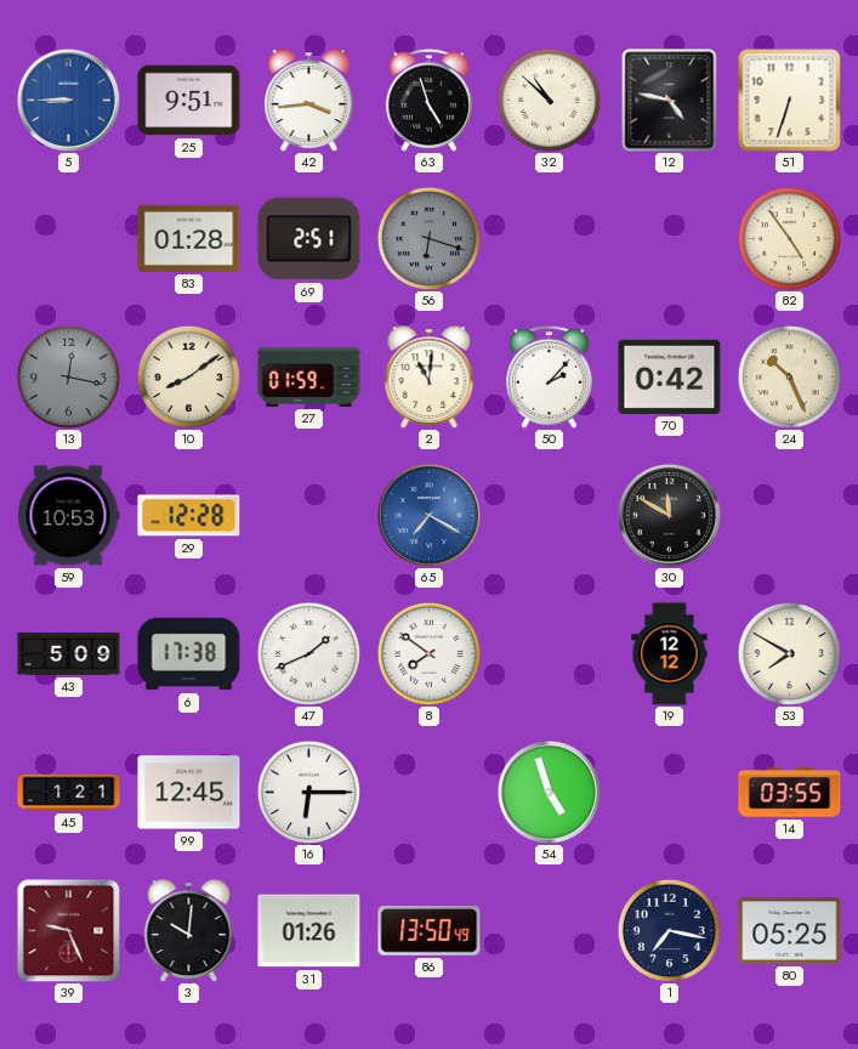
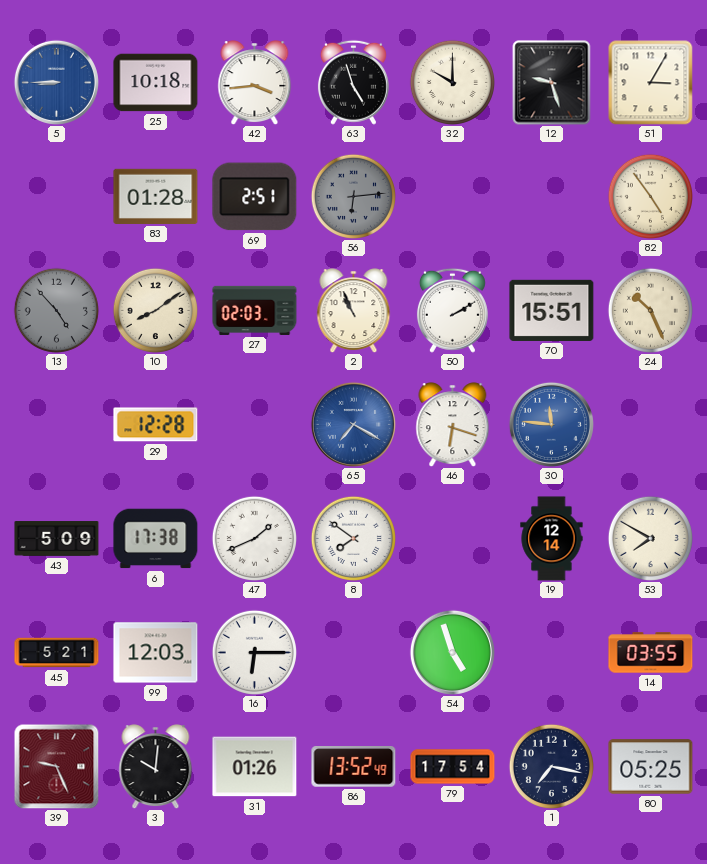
25: 9:51 -> 10:18 (156, 83)
32: 10:52 -> 10:00 (452, 82)
12: 4:47 -> 9:27 (552, 83)
51: 6:33 -> 3:05 (651, 83)
56: 6:18 -> 6:14 (353, 196)
13: 12:17 -> 4:53 (56, 310)
27: 01:59 -> 02:03 (255, 310)
2: 11:01 -> 10:56 (354, 311)
50: 2:07 -> 2:10 (452, 310)
70: 0:42 -> 15:51 (552, 310)
59: 10:53 -> none (68, 516)
46: none -> 6:18 (453, 425)
30: 11:50 -> 11:46 (551, 424)
30 dial: black -> blue (551, 424)
19: 12:12 -> 12:14 (552, 539)
45: 1:21 -> 5:21 (57, 653)
99: 12:45 -> 12:03 (156, 653)
86: 13:50 -> 13:52 (354, 767)
79: none -> 17:54 (453, 767)
